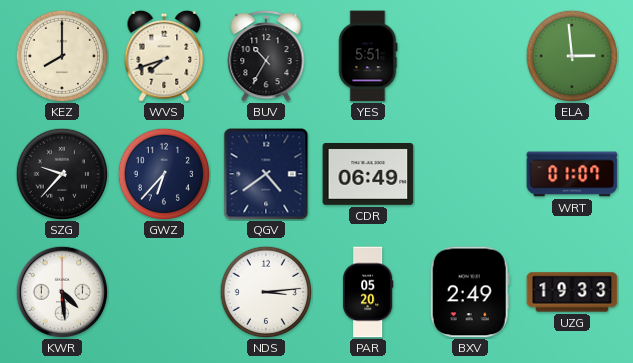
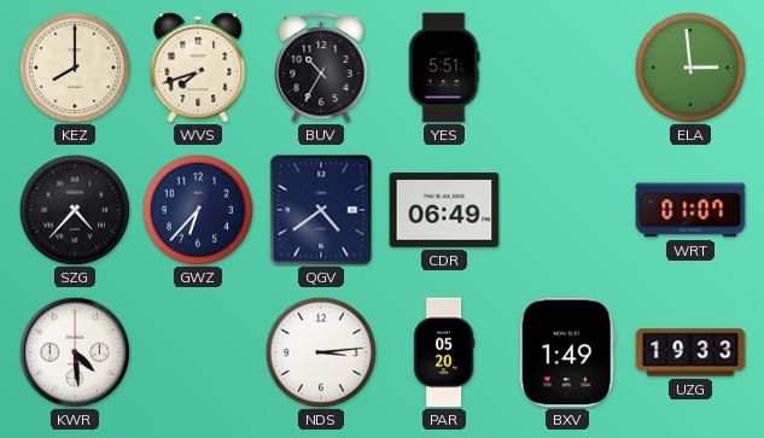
SZG: 9:37 -> 4:37 (74, 209)
BXV: 2:49 -> 1:49 (567, 352)
